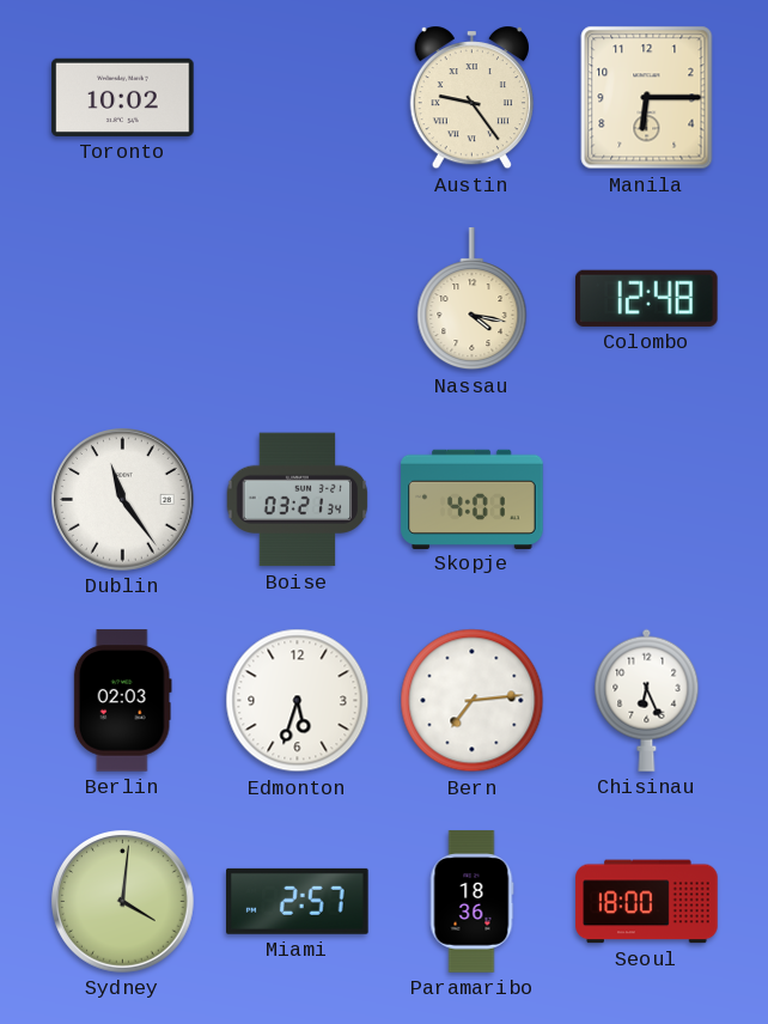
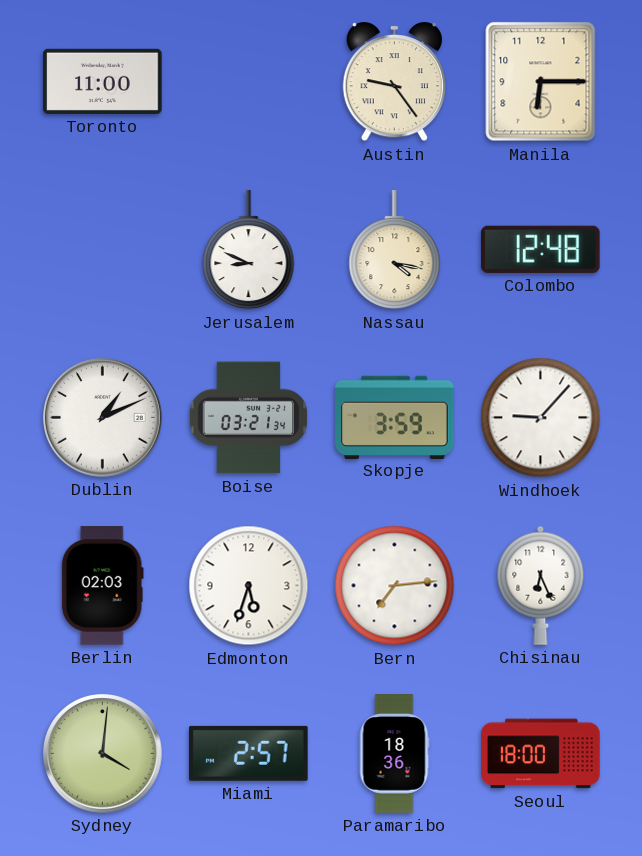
Toronto: 10:02 -> 11:00 (103, 81)
Jerusalem: none -> 8:49 (249, 250)
Dublin: 11:24 -> 1:11 (103, 418)
Skopje: 4:01 -> 3:59 (395, 417)
Windhoek: none -> 9:07 (541, 418)
